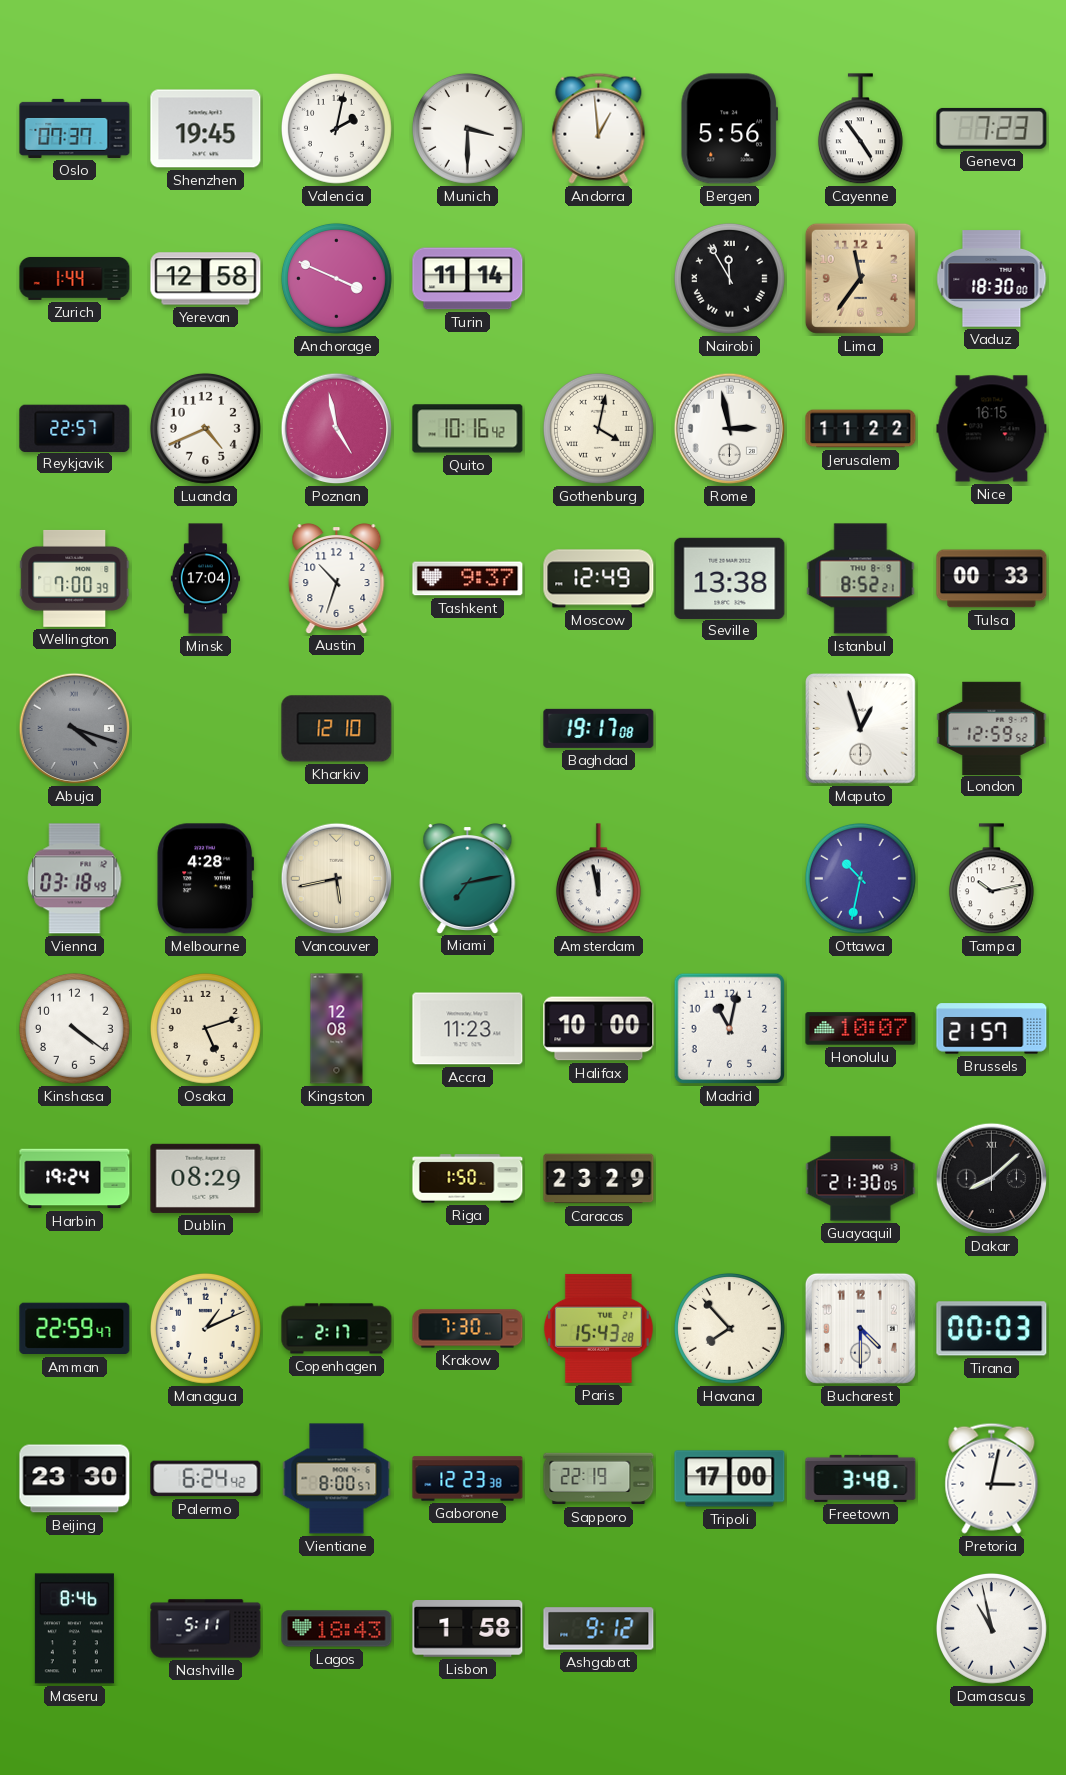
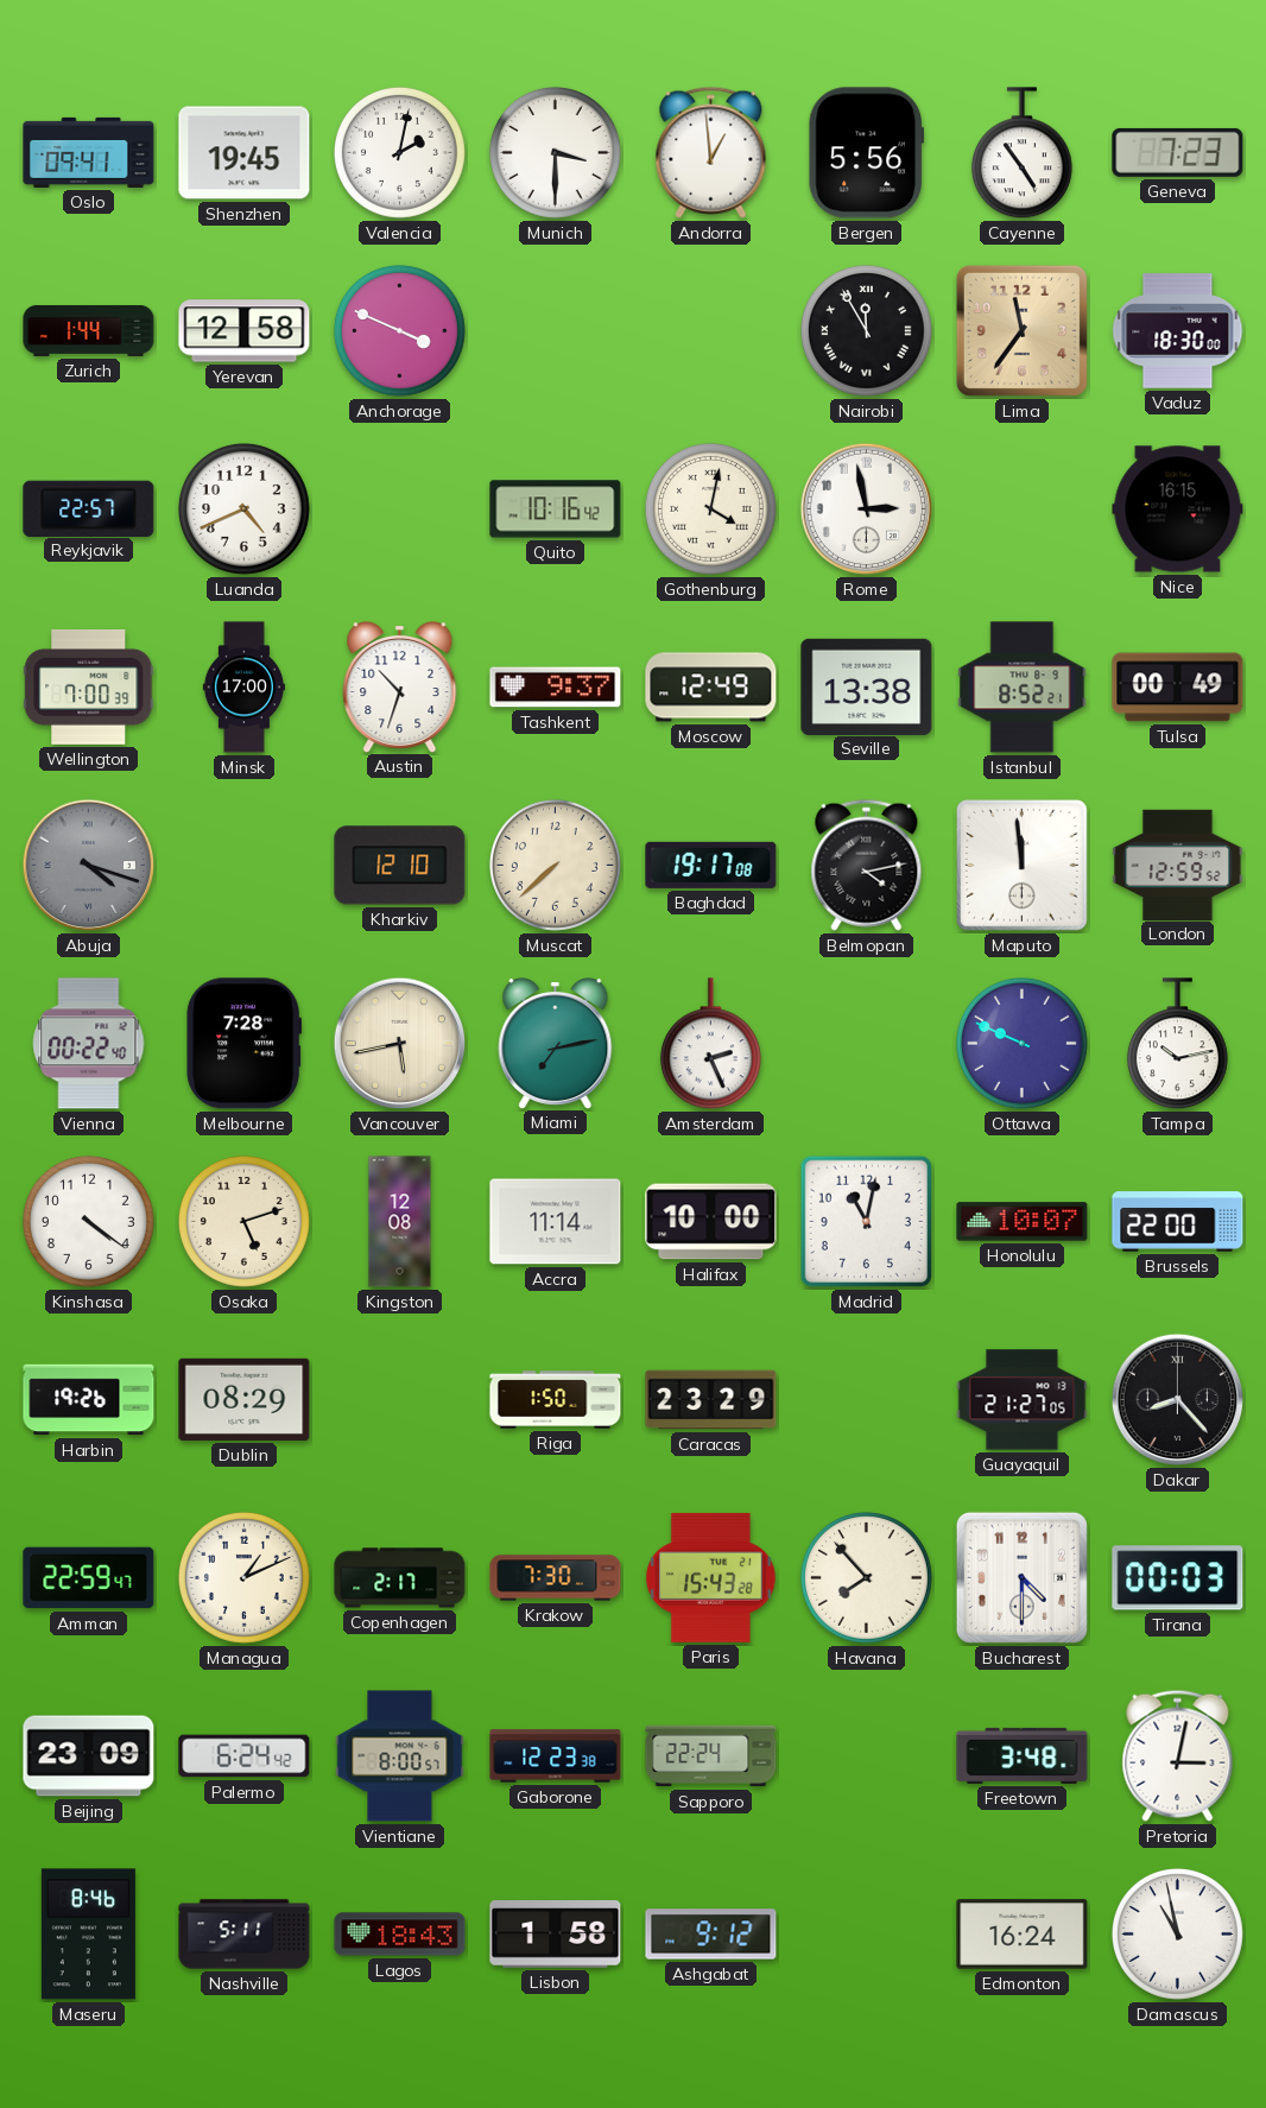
Oslo: 07:37 -> 09:41 (89, 152)
Turin: 11:14 -> none (468, 279)
Poznan: 4:58 -> none (337, 429)
Jerusalem: 11:22 -> none (861, 429)
Minsk: 17:04 -> 17:00 (243, 688)
Tulsa: 00:33 -> 00:49 (1178, 688)
Muscat: none -> 7:38 (555, 865)
Belmopan: none -> 4:13 (867, 865)
Maputo: 12:57 -> 11:59 (1023, 866)
Vienna: 03:18 -> 00:22 (89, 1044)
Melbourne: 4:28 -> 7:28 (243, 1044)
Amsterdam: 11:58 -> 2:26 (710, 1044)
Ottawa: 10:32 -> 9:49 (1021, 1043)
Accra: 11:23 -> 11:14 (556, 1222)
Brussels: 21:57 -> 22:00 (1178, 1222)
Harbin: 19:24 -> 19:26 (89, 1400)
Guayaquil: 21:30 -> 21:27 (1023, 1400)
Dakar: 8:08 -> 8:23 (1178, 1400)
Beijing: 23:30 -> 23:09 (89, 1756)
Sapporo: 22:19 -> 22:24 (711, 1756)
Tripoli: 17:00 -> none (730, 1479)
Edmonton: none -> 16:24 (1023, 1935)
